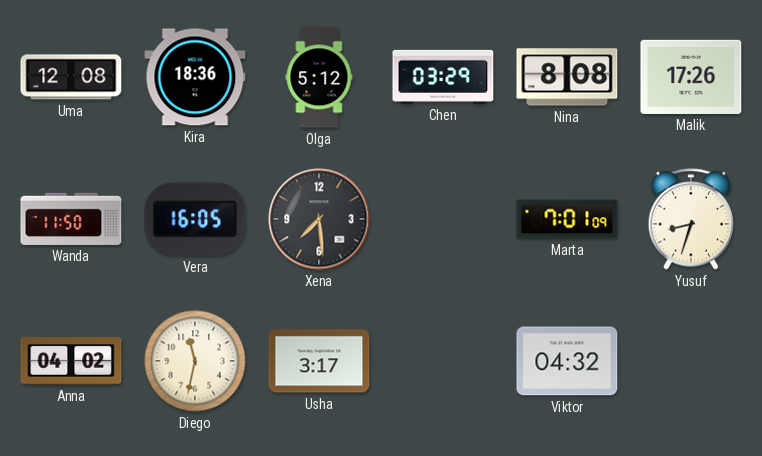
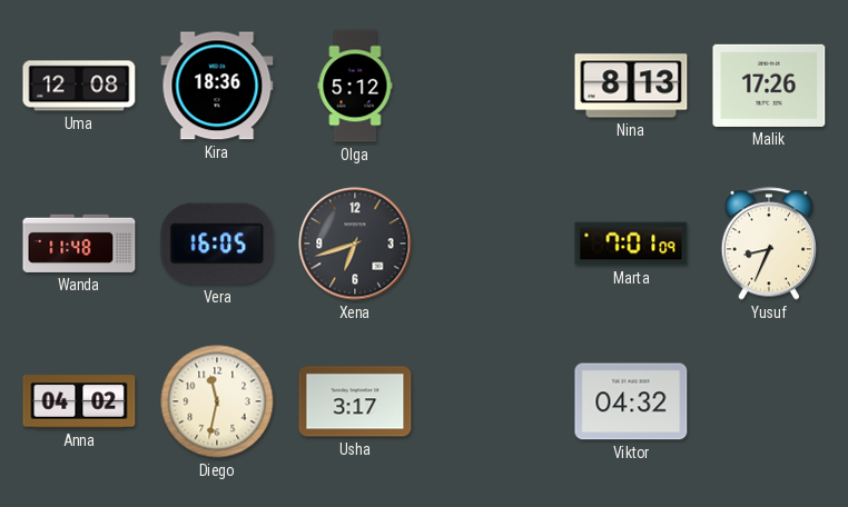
Chen: 03:29 -> none (443, 77)
Nina: 8:08 -> 8:13 (631, 86)
Wanda: 11:50 -> 11:48 (79, 243)
Xena: 7:29 -> 6:42 (355, 243)
Yusuf: 8:33 -> 8:34 (768, 243)
